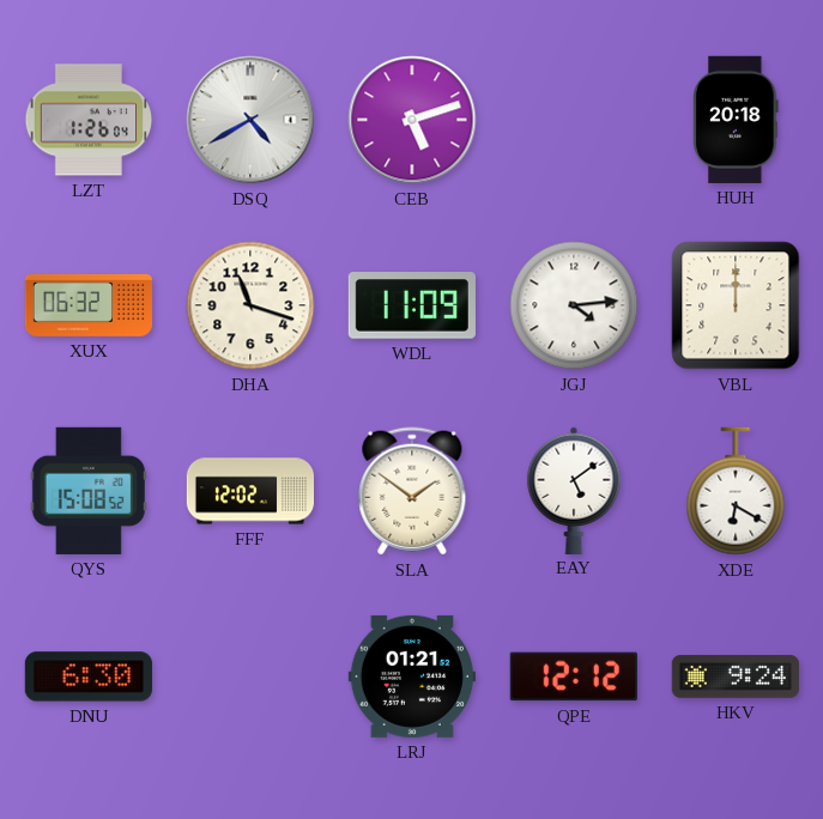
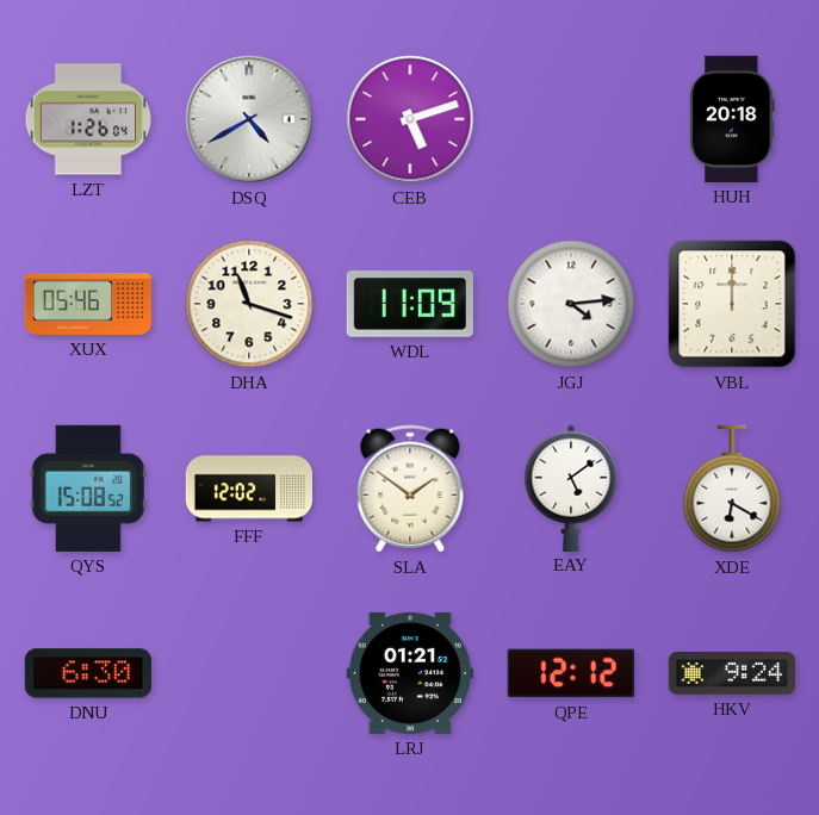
XUX: 06:32 -> 05:46 (87, 304)
